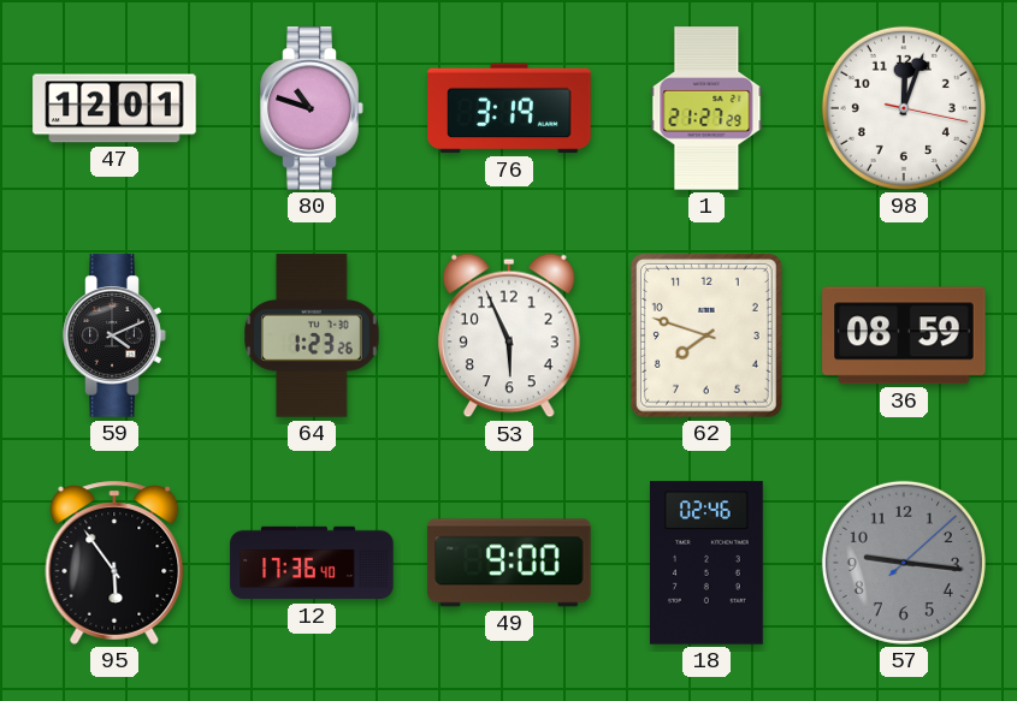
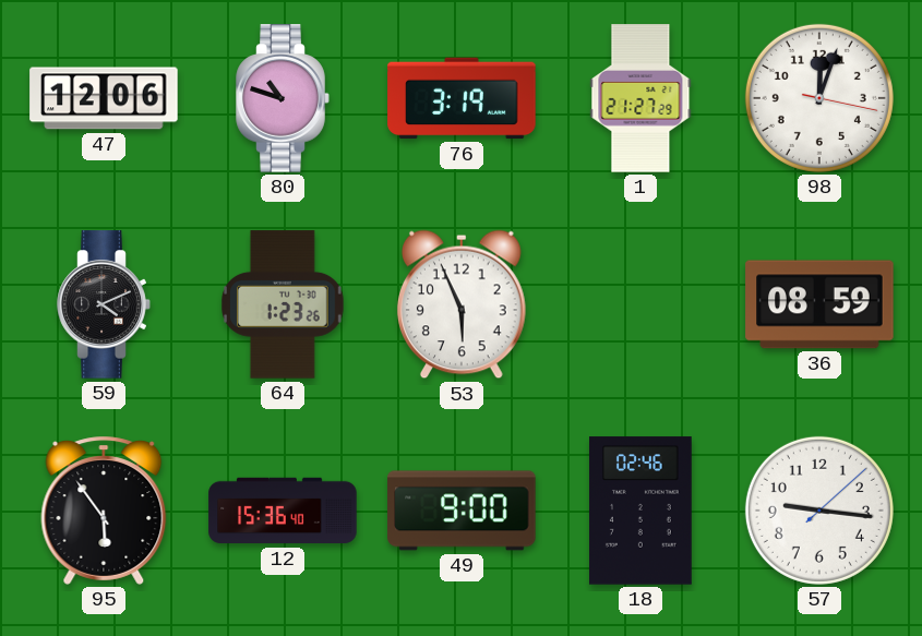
47: 12:01 -> 12:06 (104, 98)
62: 7:48 -> none (706, 335)
12: 17:36 -> 15:36 (283, 511)
57 dial: grey -> white (819, 511)
